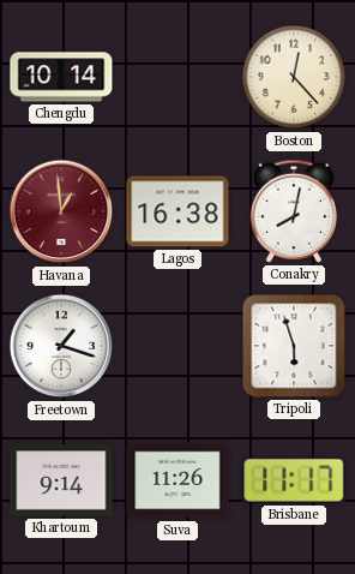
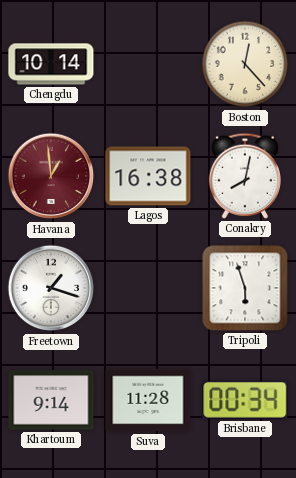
Suva: 11:26 -> 11:28 (148, 400)
Brisbane: 11:17 -> 00:34 (245, 400)
